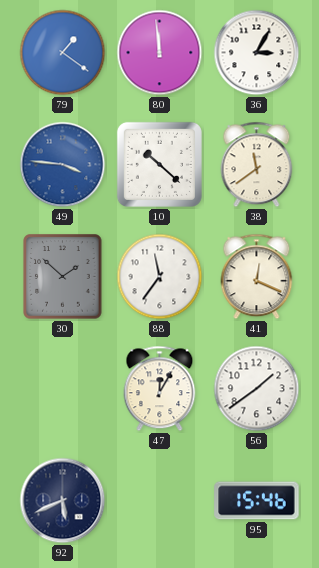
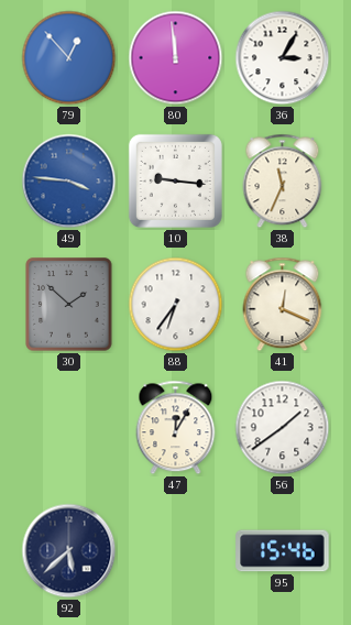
79: 1:21 -> 12:53 (69, 58)
10: 10:22 -> 9:16 (175, 180)
38: 11:39 -> 11:34 (283, 182)
88: 11:36 -> 6:36 (176, 305)
92: 5:41 -> 5:38 (69, 551)
